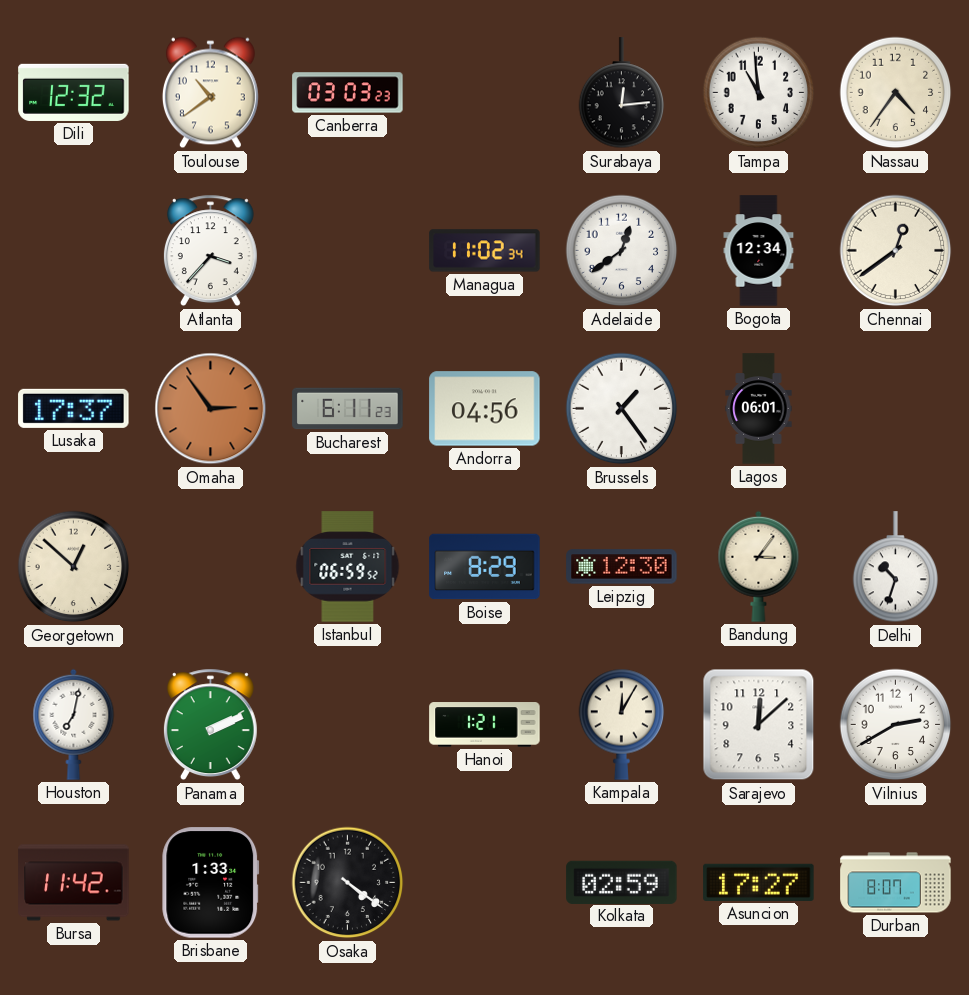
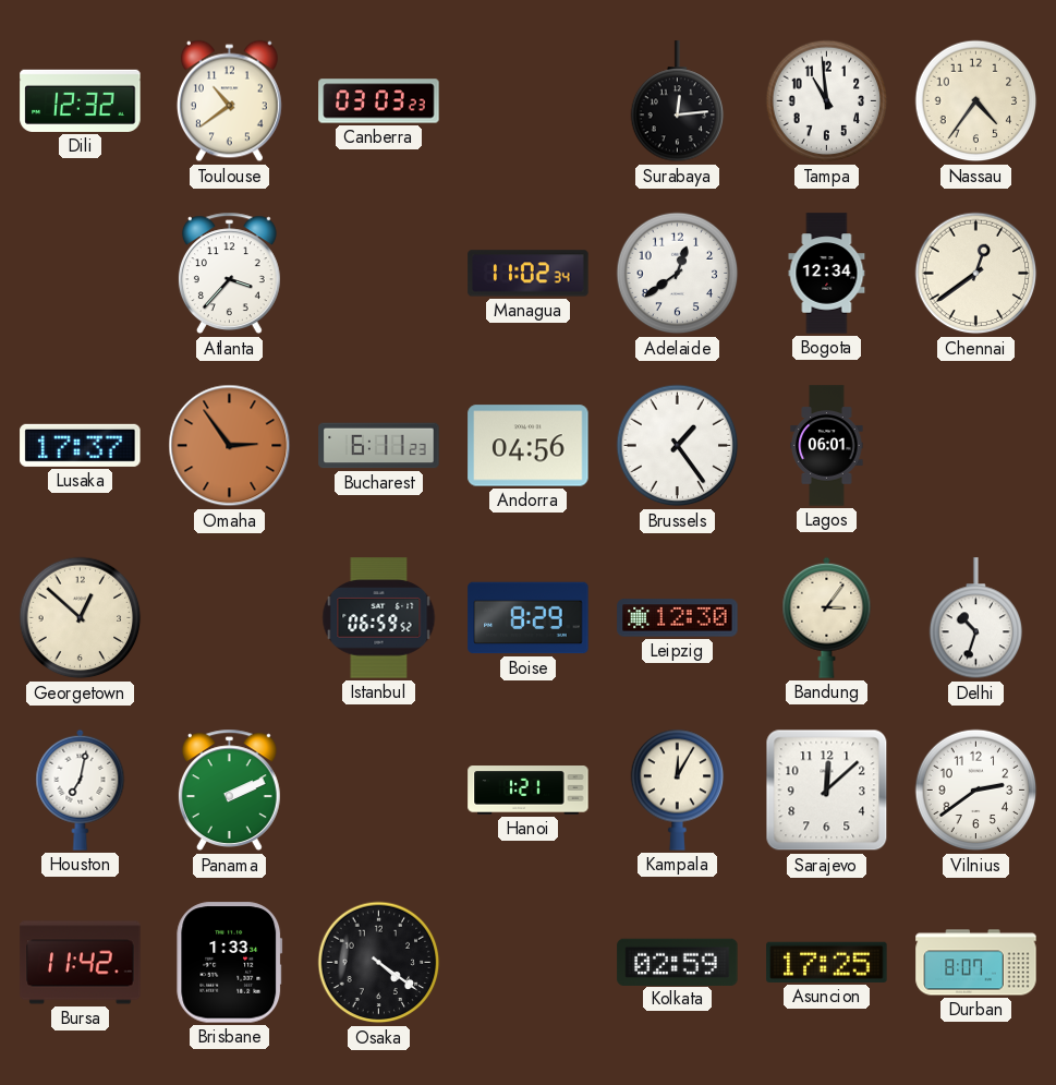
Vilnius: 2:40 -> 2:39 (976, 791)
Asuncion: 17:27 -> 17:25 (827, 962)
